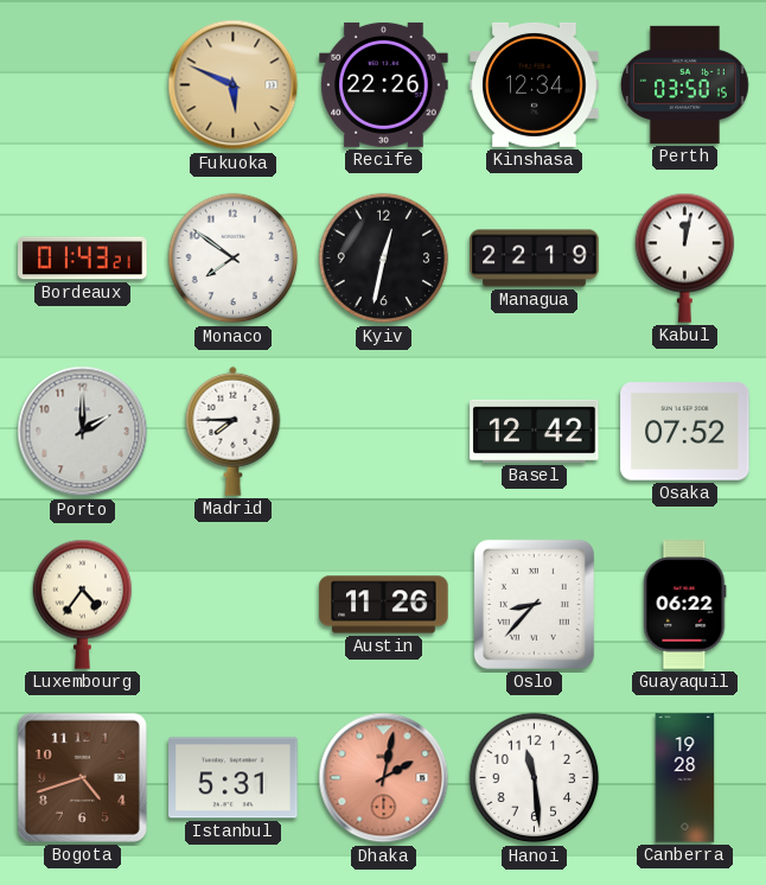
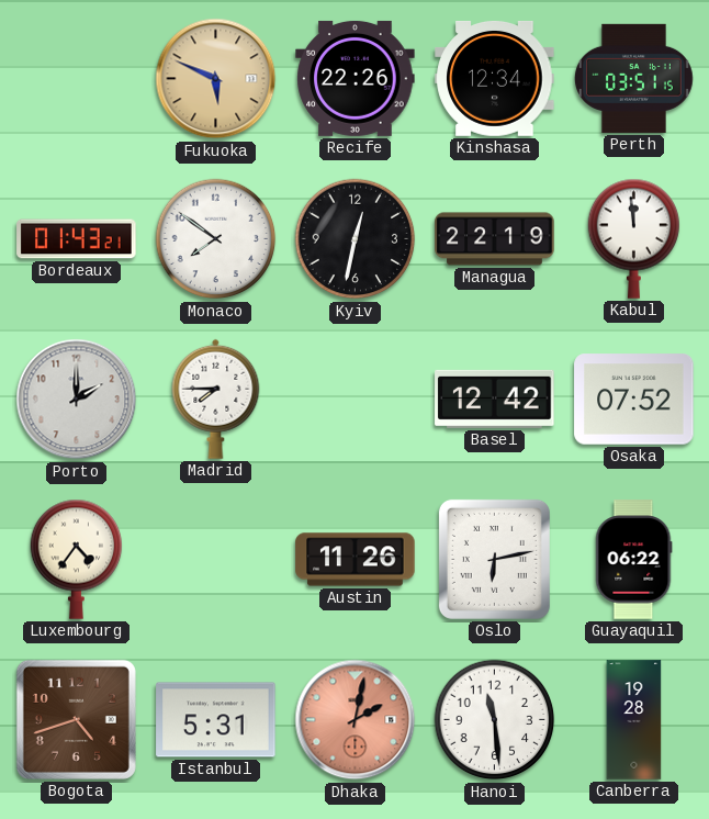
Perth: 03:50 -> 03:51 (634, 78)
Kabul: 12:02 -> 11:59 (634, 238)
Oslo: 8:37 -> 6:13 (494, 559)
